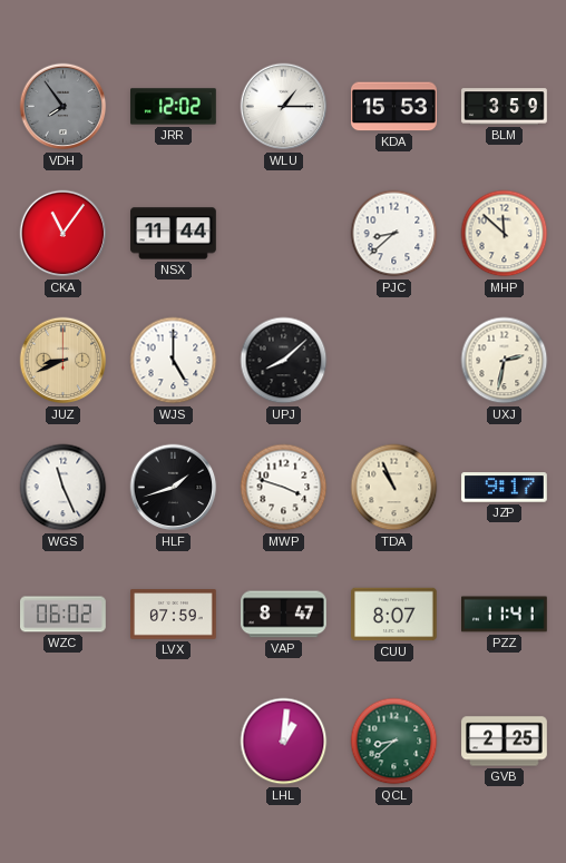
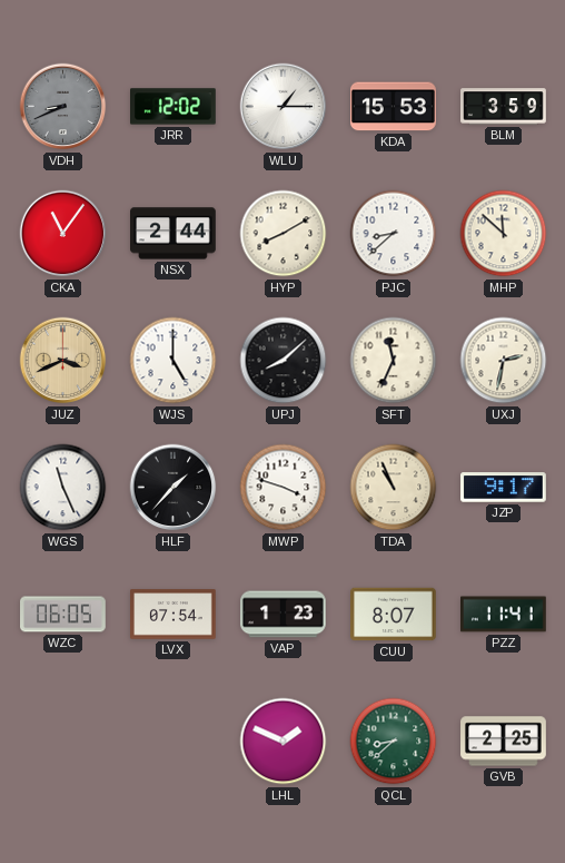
VDH: 7:54 -> 8:41 (63, 107)
NSX: 11:44 -> 2:44 (174, 234)
HYP: none -> 8:10 (284, 234)
JUZ: 8:41 -> 3:41 (63, 361)
SFT: none -> 11:34 (394, 361)
HLF: 1:42 -> 1:37 (174, 488)
WZC: 06:02 -> 06:05 (63, 615)
LVX: 07:59 -> 07:54 (174, 615)
VAP: 8:47 -> 1:23 (284, 615)
LHL: 1:01 -> 1:49 (284, 742)
